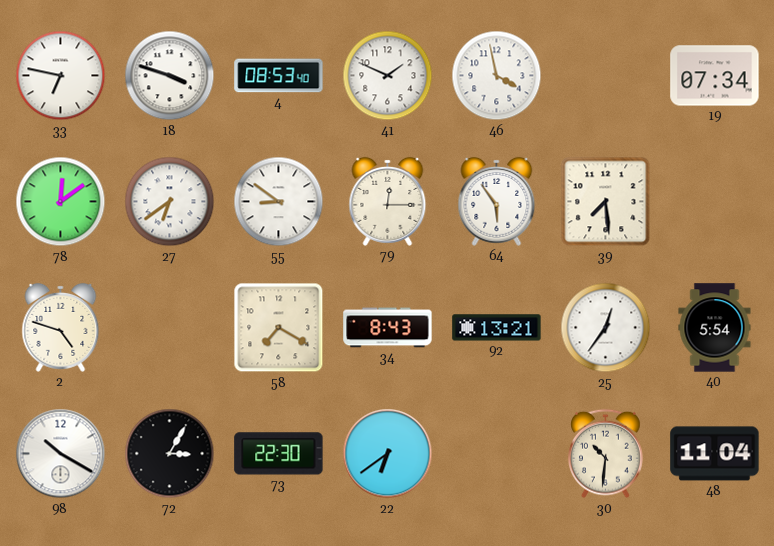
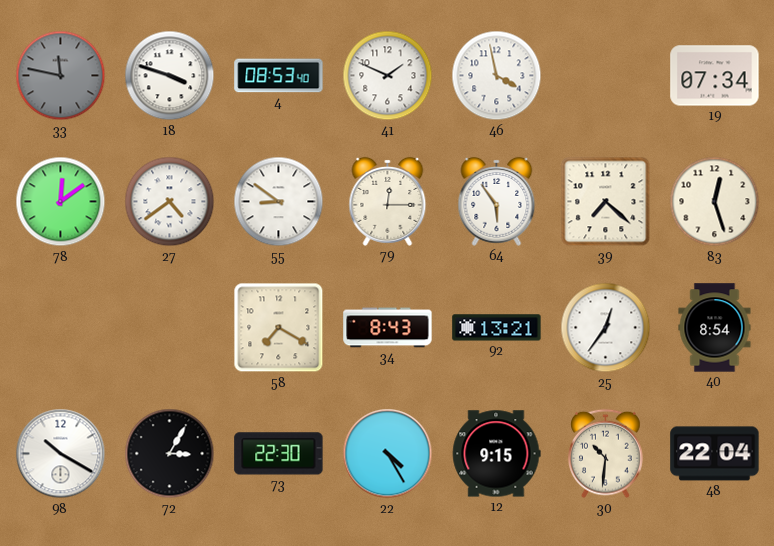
33: 6:47 -> 11:47 (61, 76)
33 dial: white -> grey (61, 76)
27: 6:39 -> 4:39 (170, 202)
39: 7:29 -> 7:22 (606, 202)
83: none -> 12:27 (715, 202)
2: 4:48 -> none (61, 327)
40: 5:54 -> 8:54 (715, 328)
22: 6:39 -> 4:25 (388, 454)
12: none -> 9:15 (496, 454)
48: 11:04 -> 22:04 (715, 454)
